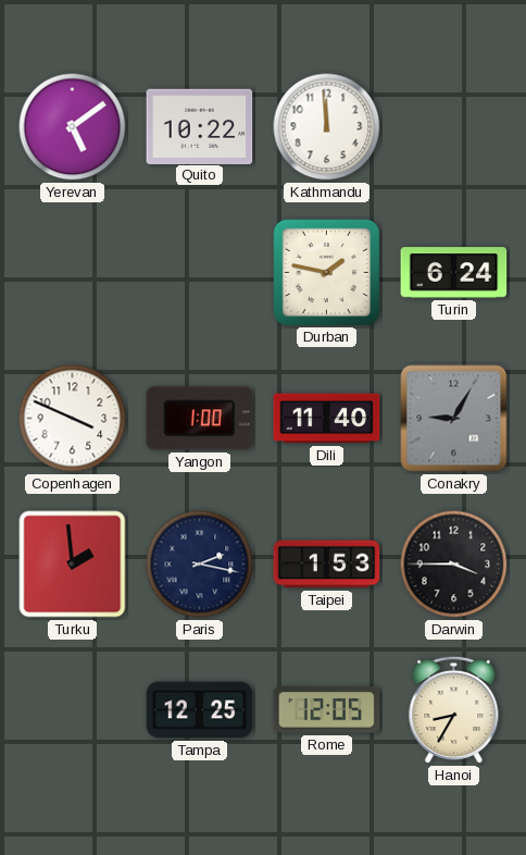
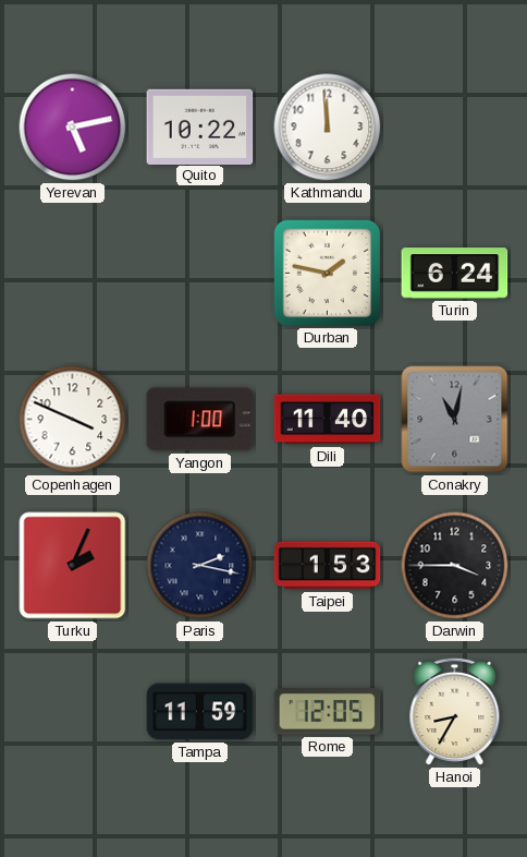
Yerevan: 5:09 -> 5:13 (73, 128)
Conakry: 9:05 -> 11:02 (455, 420)
Turku: 1:59 -> 2:04 (73, 566)
Tampa: 12:25 -> 11:59 (200, 712)
